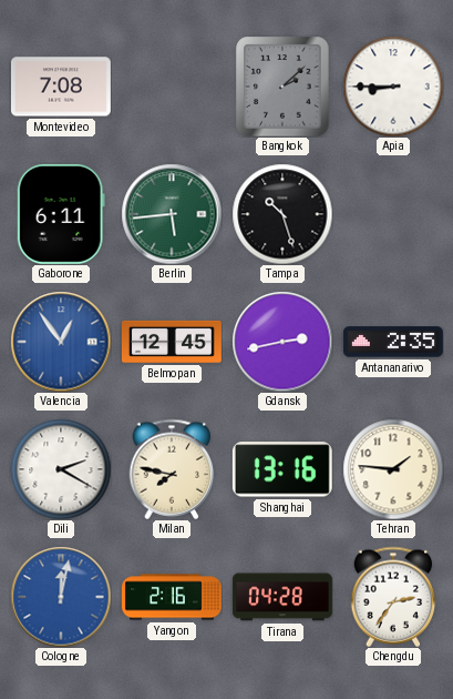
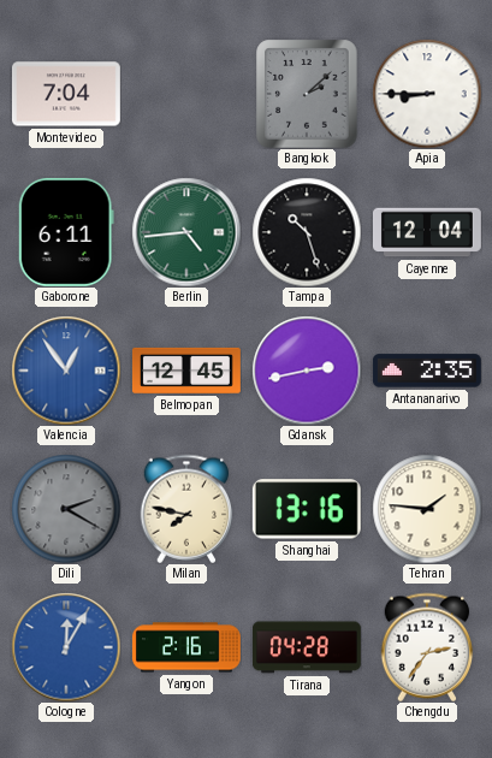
Montevideo: 7:08 -> 7:04 (66, 94)
Berlin: 5:44 -> 4:44 (186, 232)
Cayenne: none -> 12:04 (427, 232)
Dili dial: white -> grey (66, 509)
Cologne: 12:02 -> 12:05 (66, 647)
